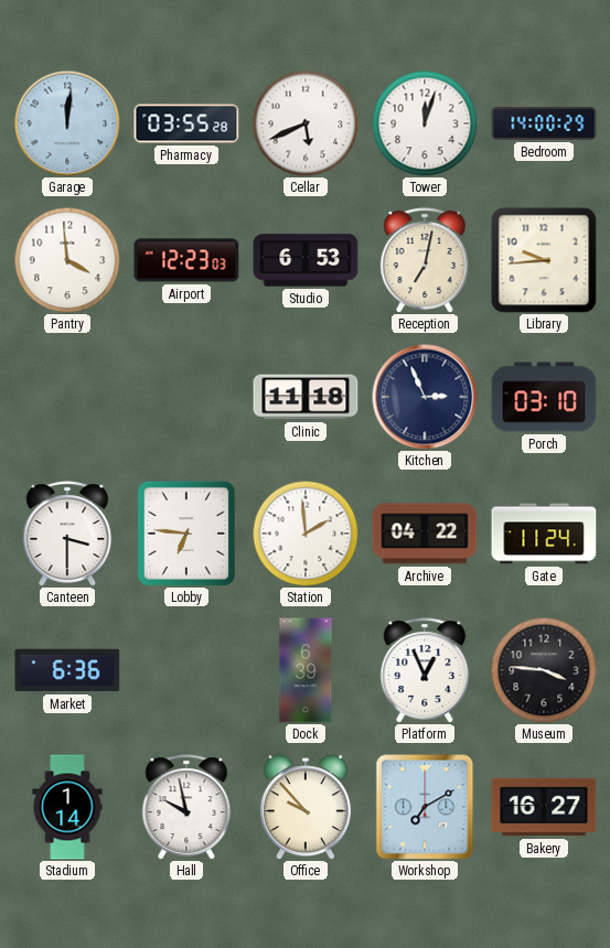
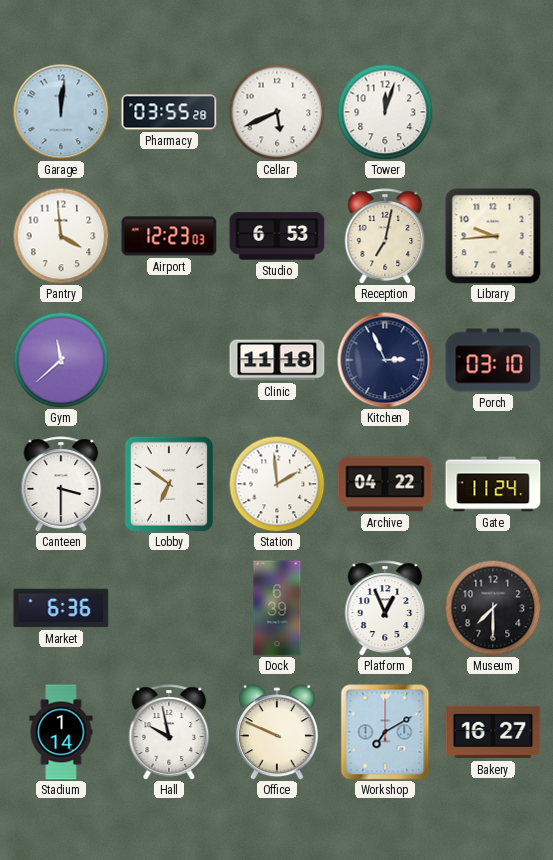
Bedroom: 14:00 -> none (544, 123)
Gym: none -> 11:38 (61, 360)
Lobby: 6:46 -> 6:51 (169, 484)
Museum: 3:46 -> 7:30 (493, 608)
Office: 9:53 -> 9:49 (277, 732)
